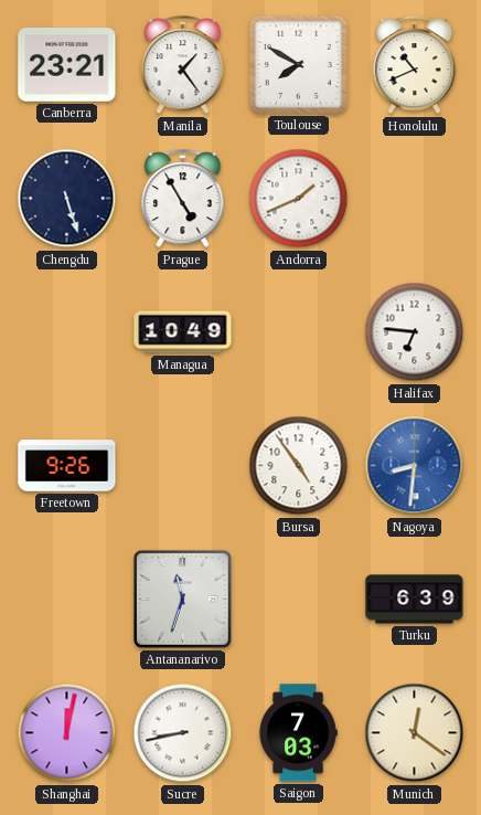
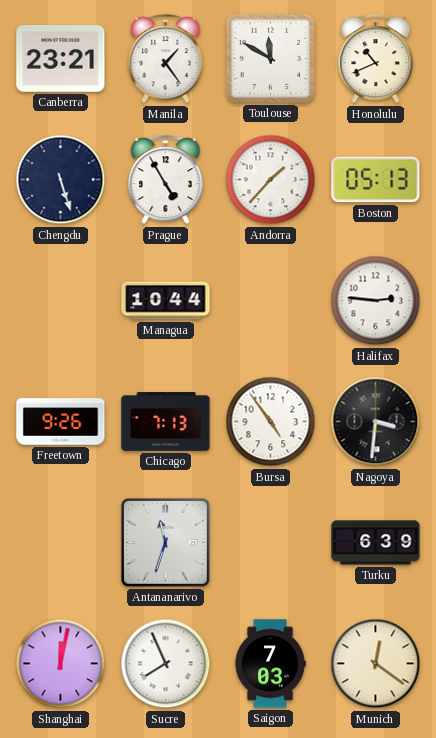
Toulouse: 7:50 -> 11:50 (270, 58)
Andorra: 1:41 -> 1:37 (271, 180)
Boston: none -> 05:13 (376, 180)
Managua: 10:49 -> 10:44 (166, 301)
Halifax: 6:46 -> 2:46 (376, 301)
Chicago: none -> 7:13 (166, 422)
Nagoya: 8:31 -> 3:31 (376, 422)
Nagoya dial: blue -> black (376, 422)
Sucre: 8:43 -> 7:56 (166, 664)
